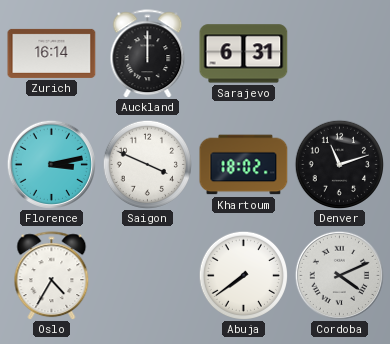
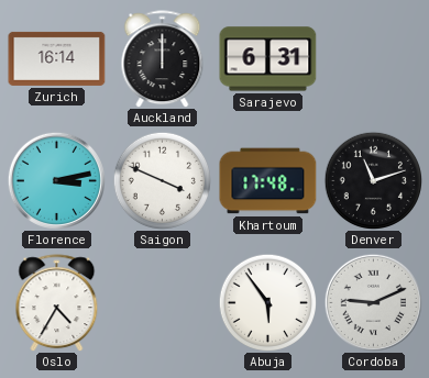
Khartoum: 18:02 -> 17:48 (268, 181)
Abuja: 7:39 -> 5:54 (267, 302)
Cordoba: 4:11 -> 9:11 (373, 302)
